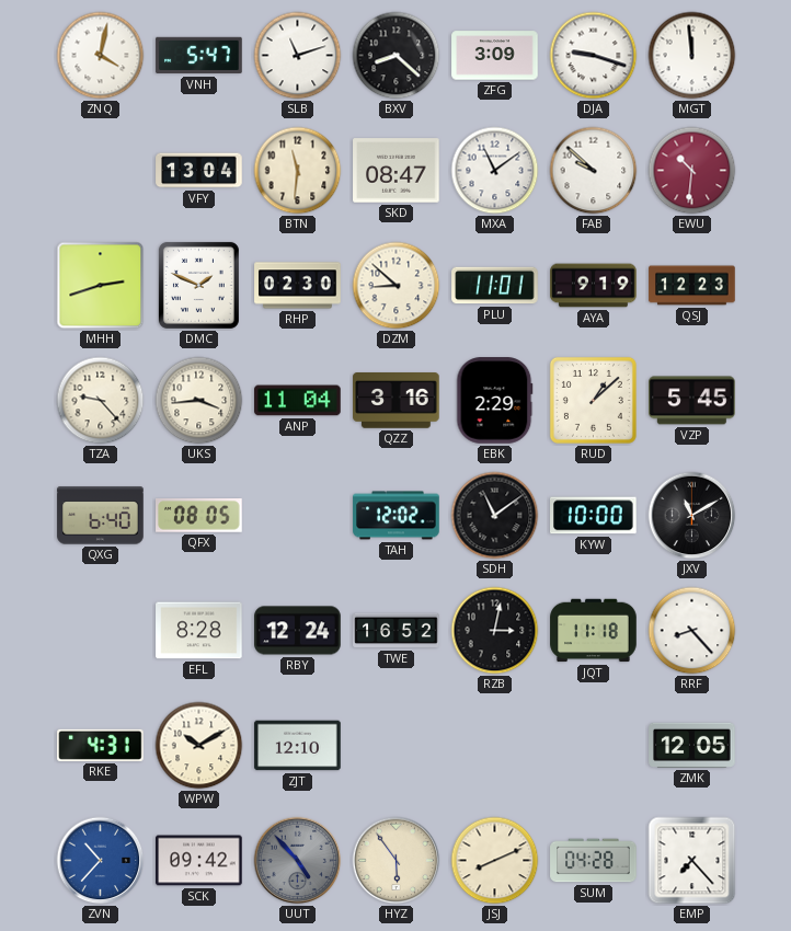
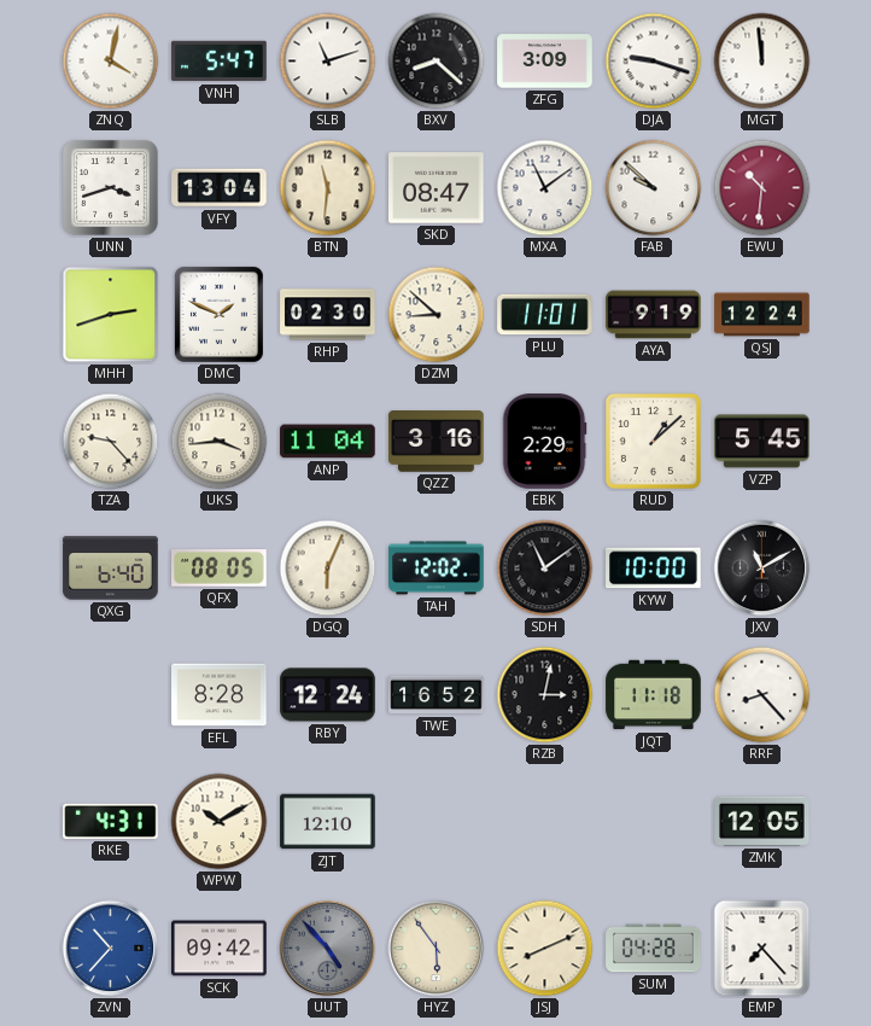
UNN: none -> 3:42 (110, 187)
QSJ: 12:23 -> 12:24 (762, 315)
DGQ: none -> 6:04 (328, 569)
